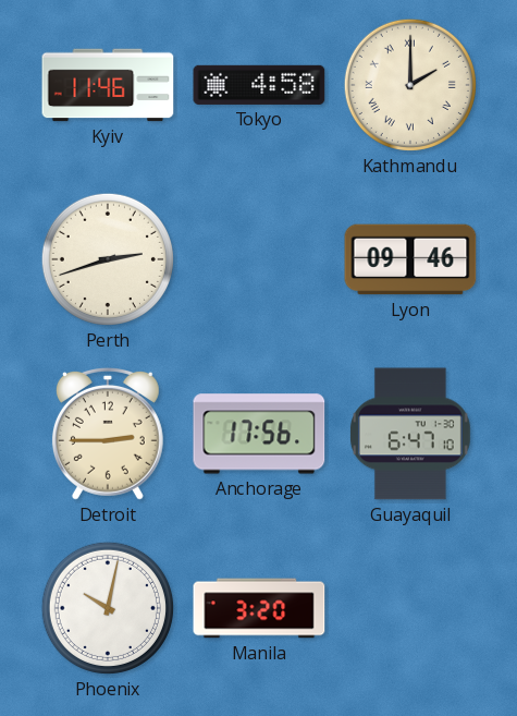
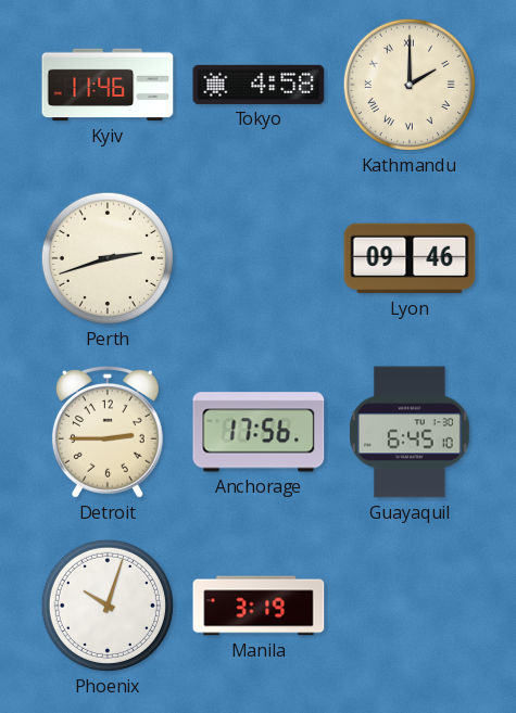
Guayaquil: 6:47 -> 6:45 (410, 432)
Phoenix: 10:02 -> 10:03 (108, 606)
Manila: 3:20 -> 3:19 (259, 606)
